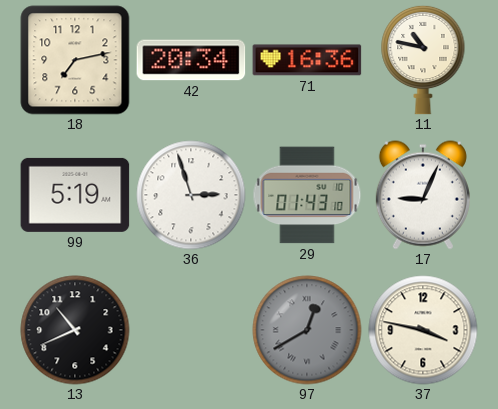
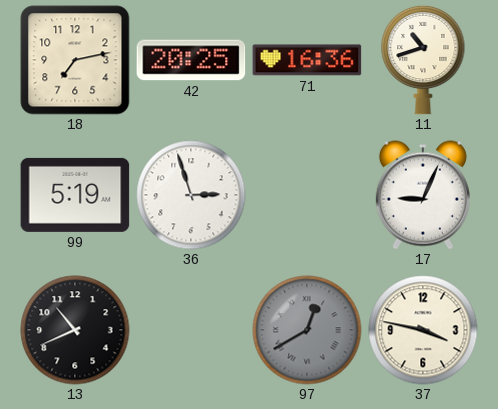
42: 20:34 -> 20:25 (191, 60)
11: 10:47 -> 10:42 (423, 60)
29: 01:43 -> none (307, 195)
